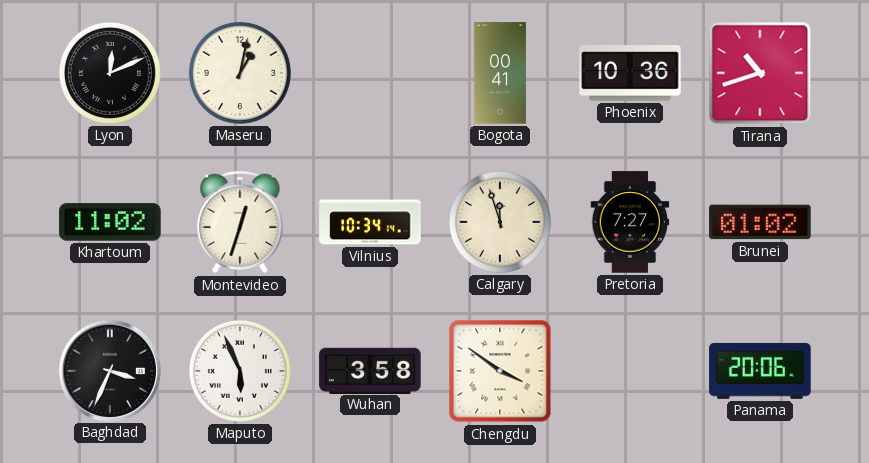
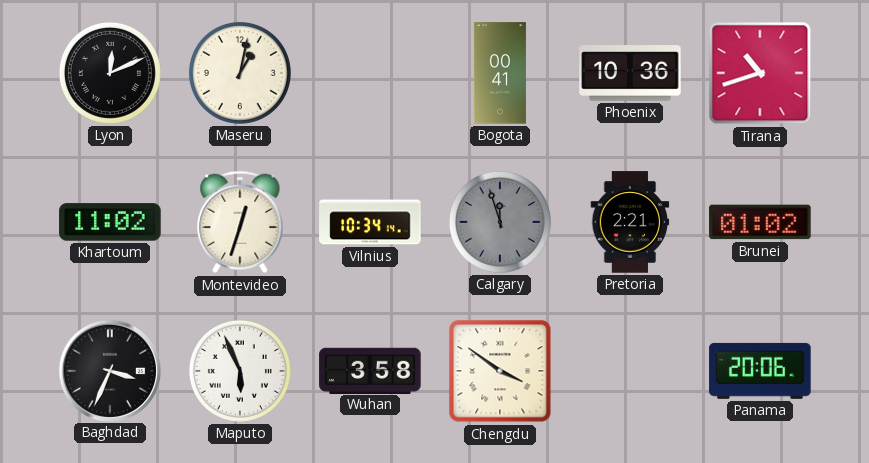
Calgary dial: cream -> grey (500, 222)
Pretoria: 7:27 -> 2:21 (630, 222)
